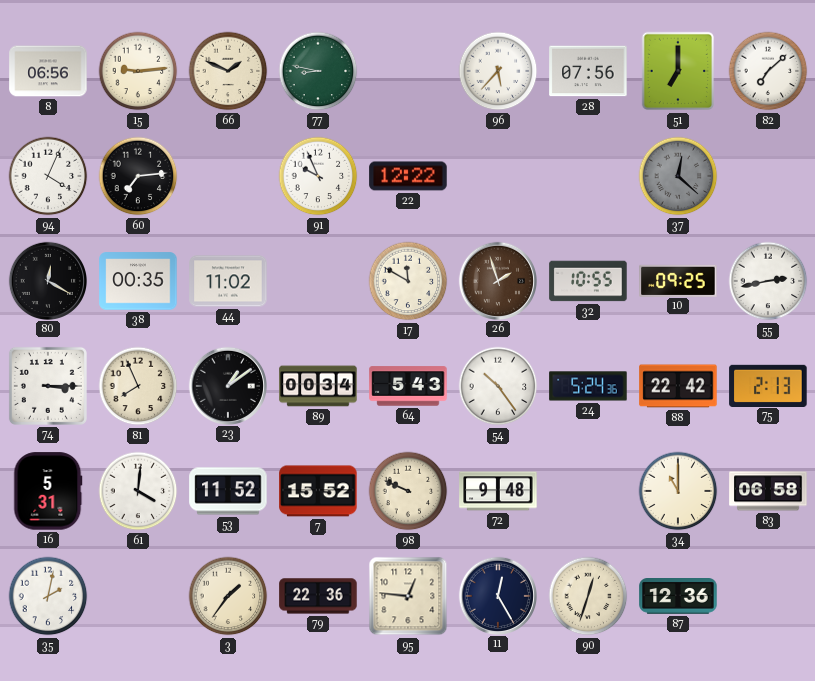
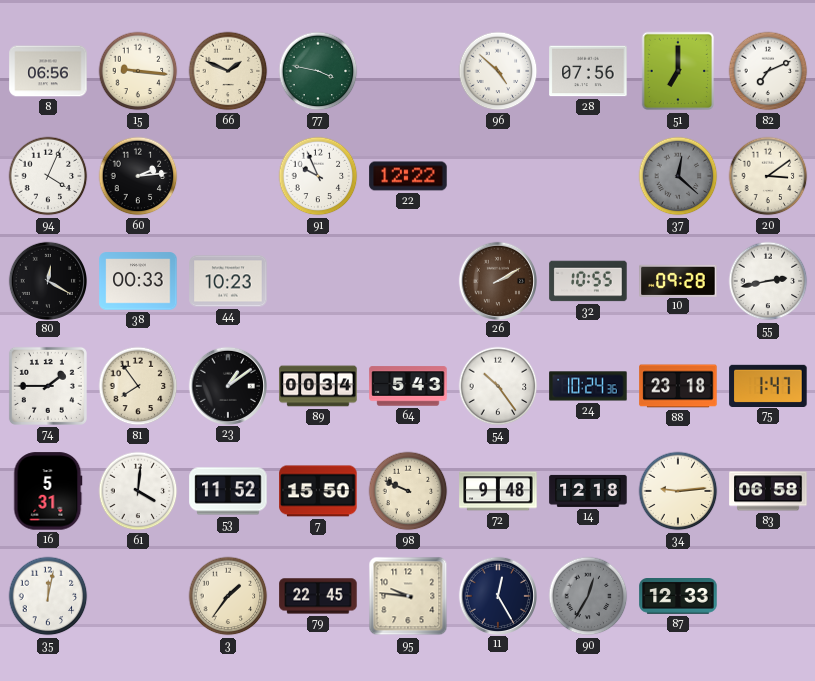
15: 9:14 -> 9:16 (138, 71)
77: 8:47 -> 3:47 (318, 71)
96: 5:37 -> 4:52 (498, 71)
82: 7:08 -> 7:11 (768, 71)
60: 7:14 -> 2:14 (138, 176)
20: none -> 3:09 (768, 176)
38: 00:35 -> 00:33 (138, 281)
44: 11:02 -> 10:23 (228, 281)
17: 11:50 -> none (408, 281)
26: 1:57 -> 2:10 (497, 280)
10: 09:25 -> 09:28 (678, 280)
74: 3:15 -> 1:45 (48, 386)
81: 7:56 -> 7:54 (138, 386)
24: 5:24 -> 10:24 (588, 386)
88: 22:42 -> 23:18 (678, 386)
75: 2:13 -> 1:47 (768, 385)
7: 15:52 -> 15:50 (318, 491)
14: none -> 12:18 (588, 491)
34: 11:00 -> 9:14 (678, 491)
35: 2:02 -> 12:02 (48, 596)
79: 22:36 -> 22:45 (318, 596)
95: 12:46 -> 9:46 (408, 596)
90: 12:33 -> 12:35 (588, 596)
90 dial: cream -> grey (588, 596)
87: 12:36 -> 12:33 (678, 597)
